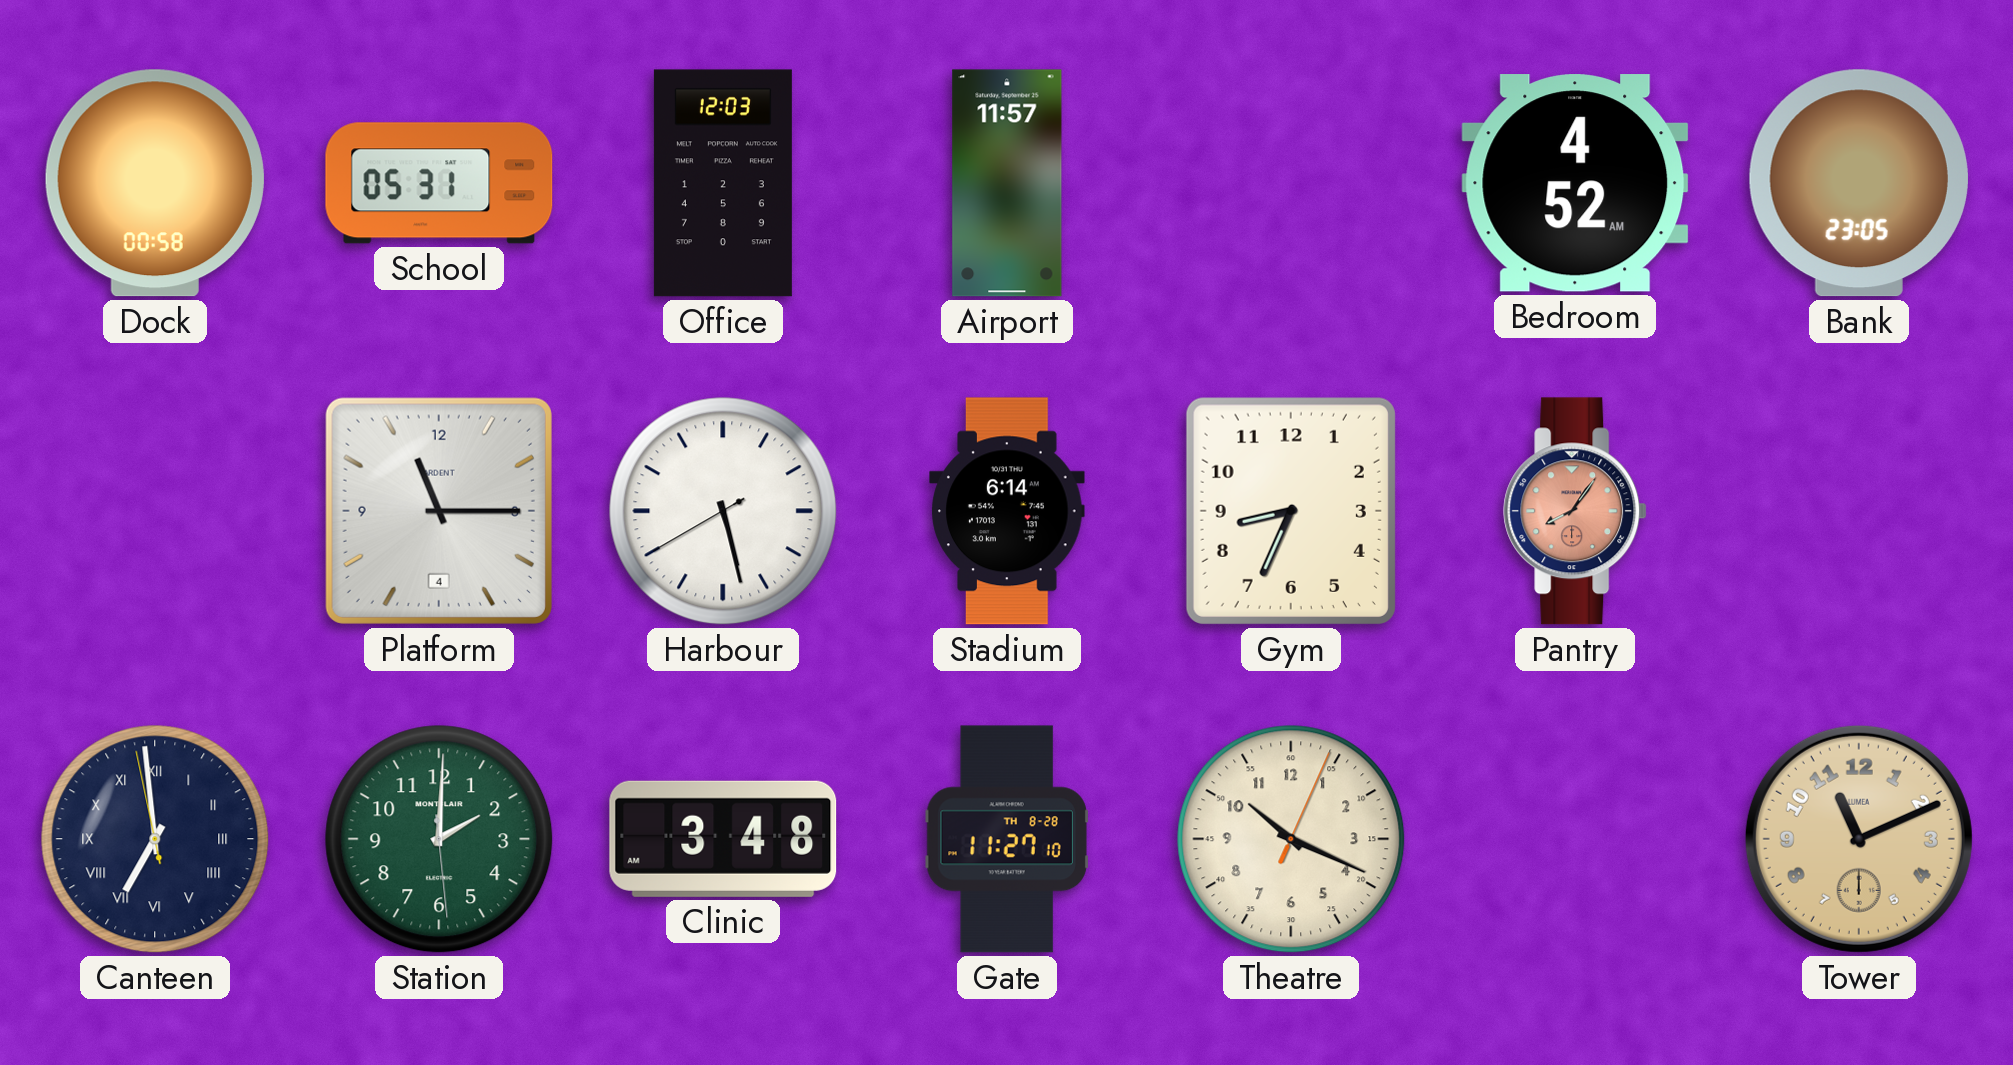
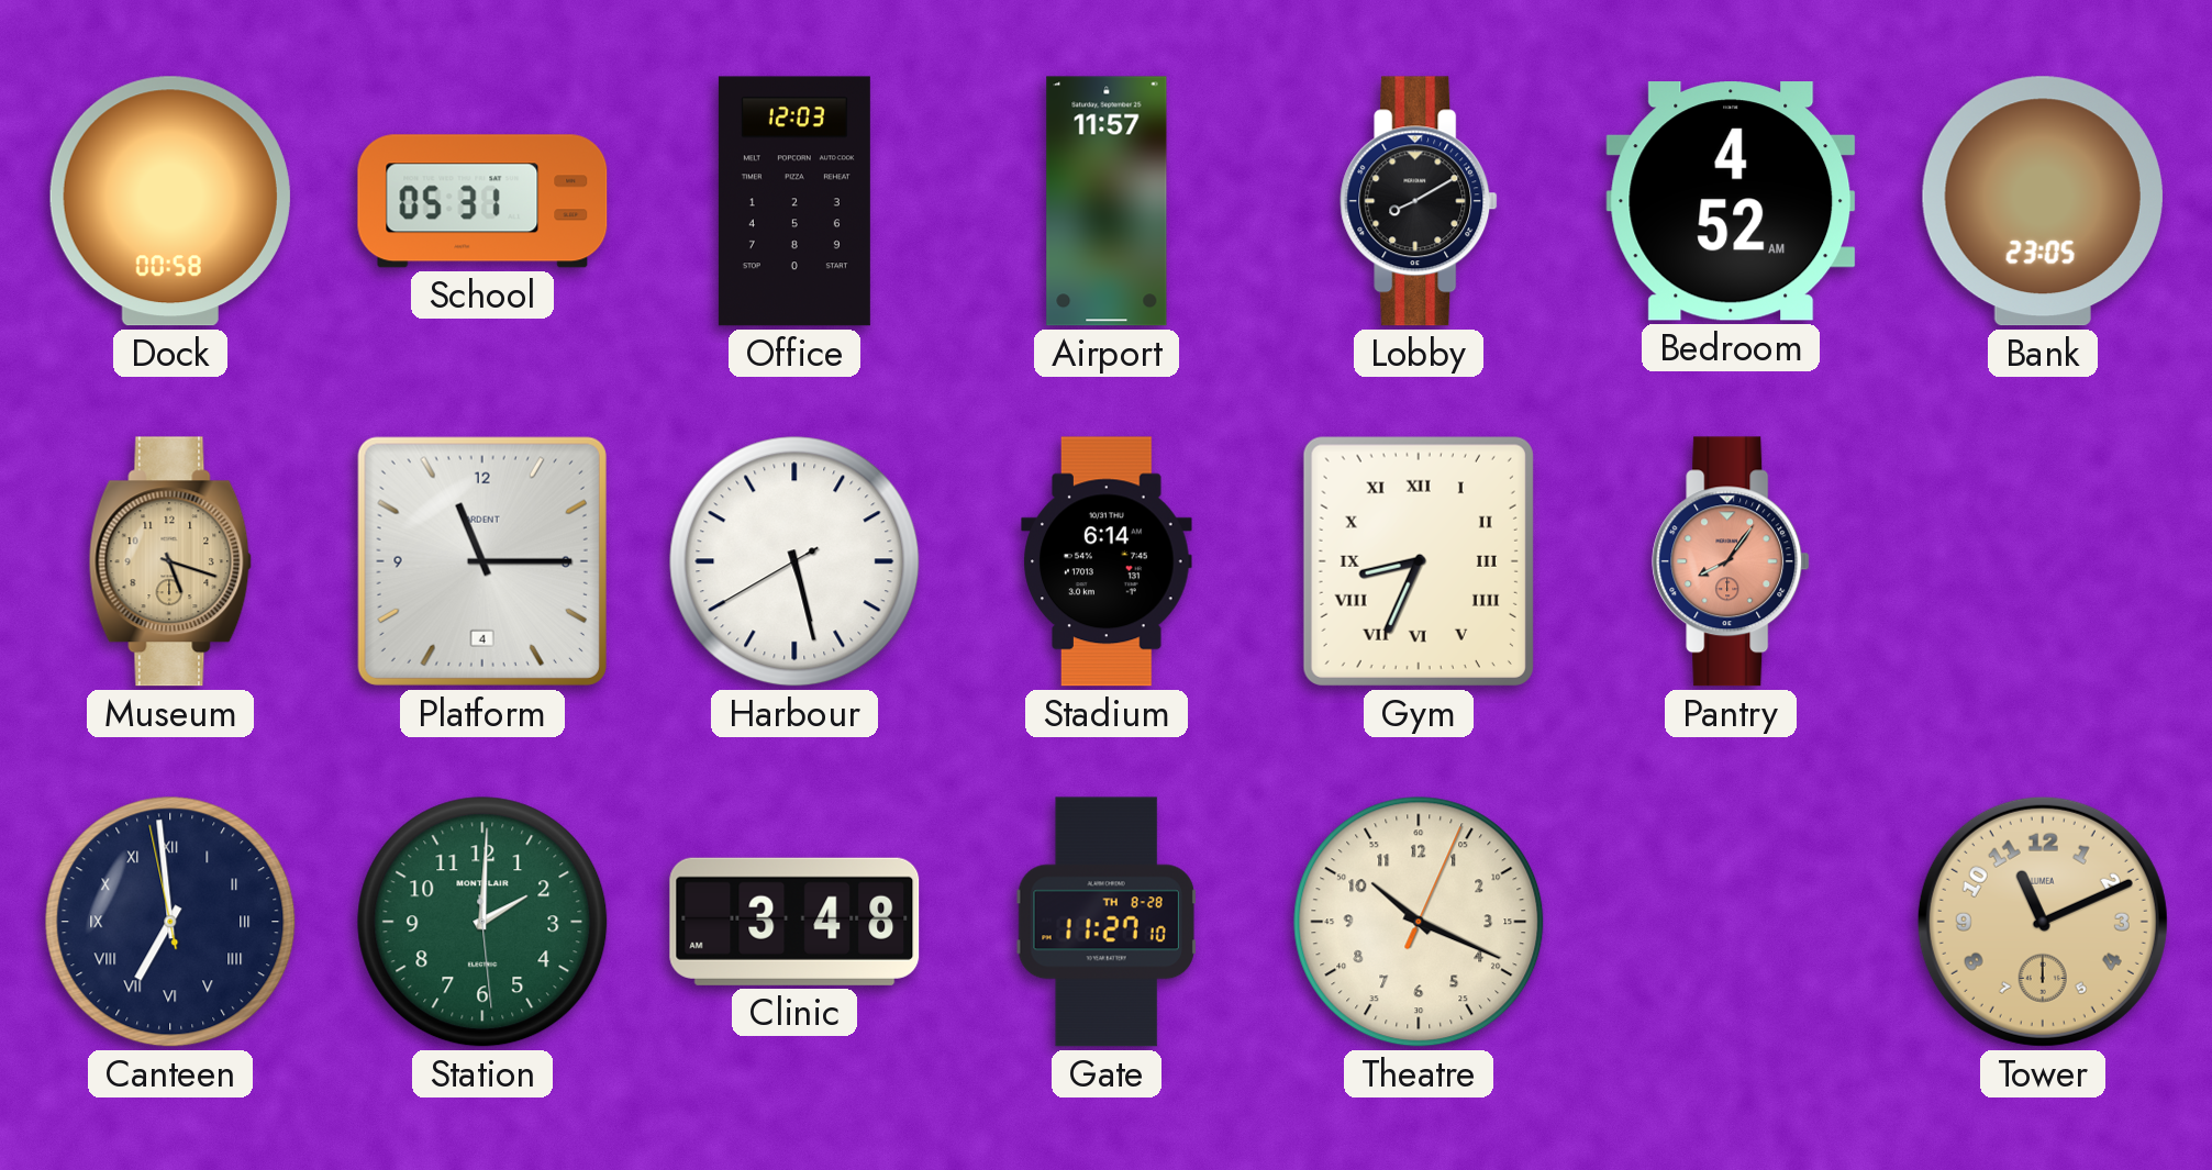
Lobby: none -> 8:10 (1419, 201)
Museum: none -> 5:18 (170, 561)
Gym numerals: Arabic -> Roman (1419, 561)
